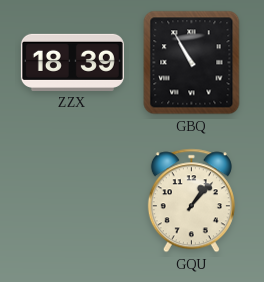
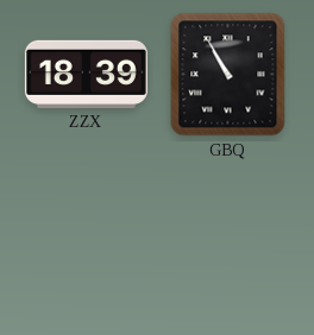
GQU: 1:07 -> none (191, 201)
